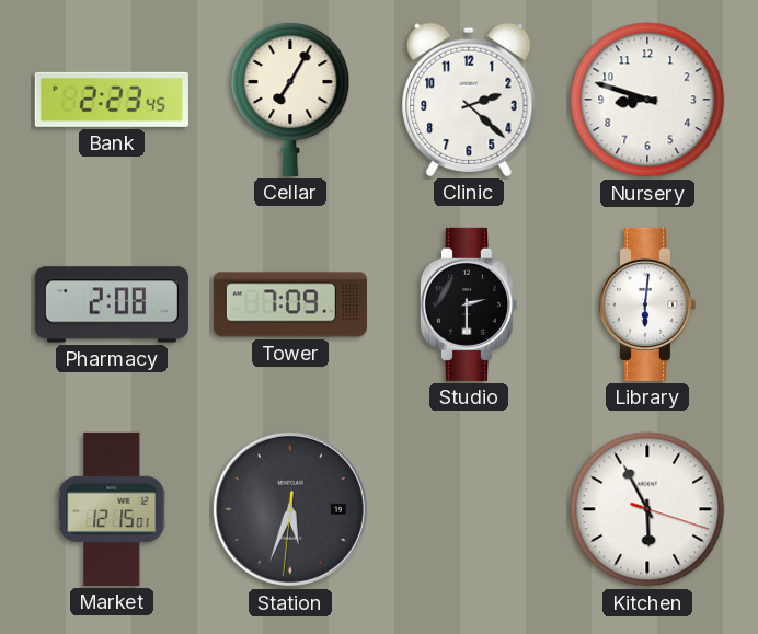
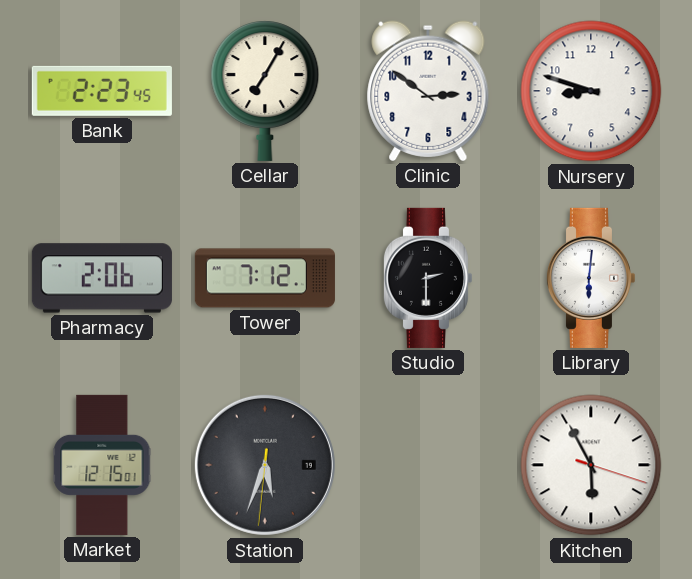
Clinic: 2:22 -> 2:51 (428, 91)
Pharmacy: 2:08 -> 2:06 (102, 278)
Tower: 7:09 -> 7:12 (265, 278)
